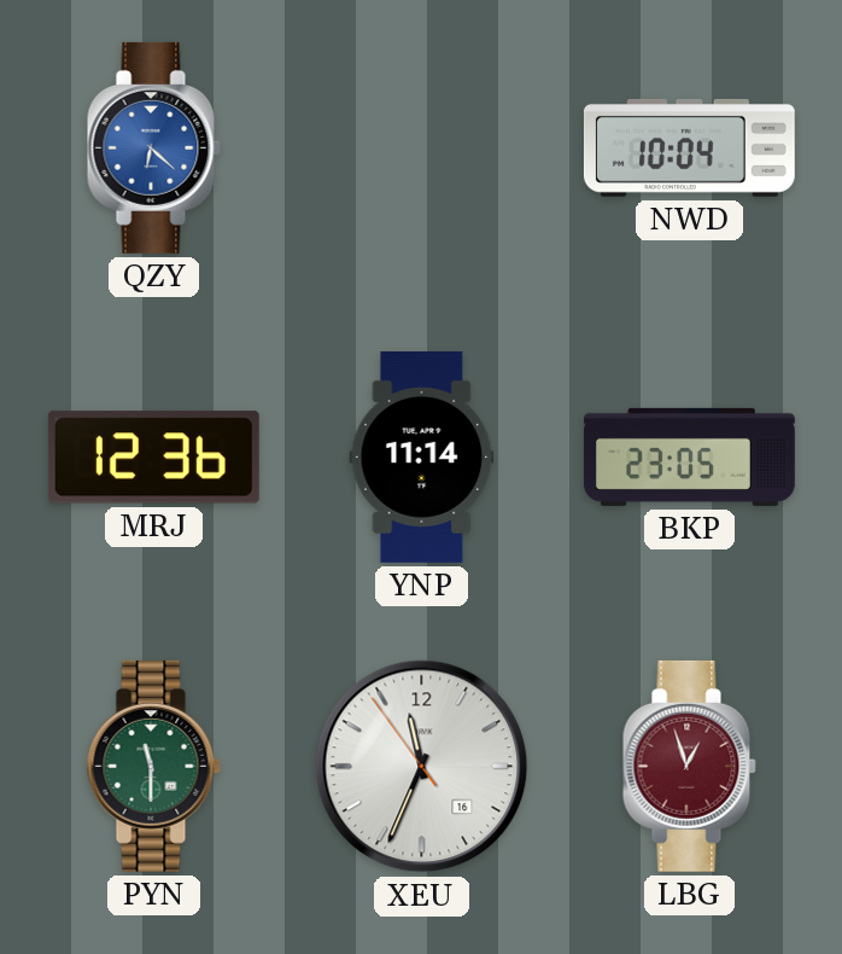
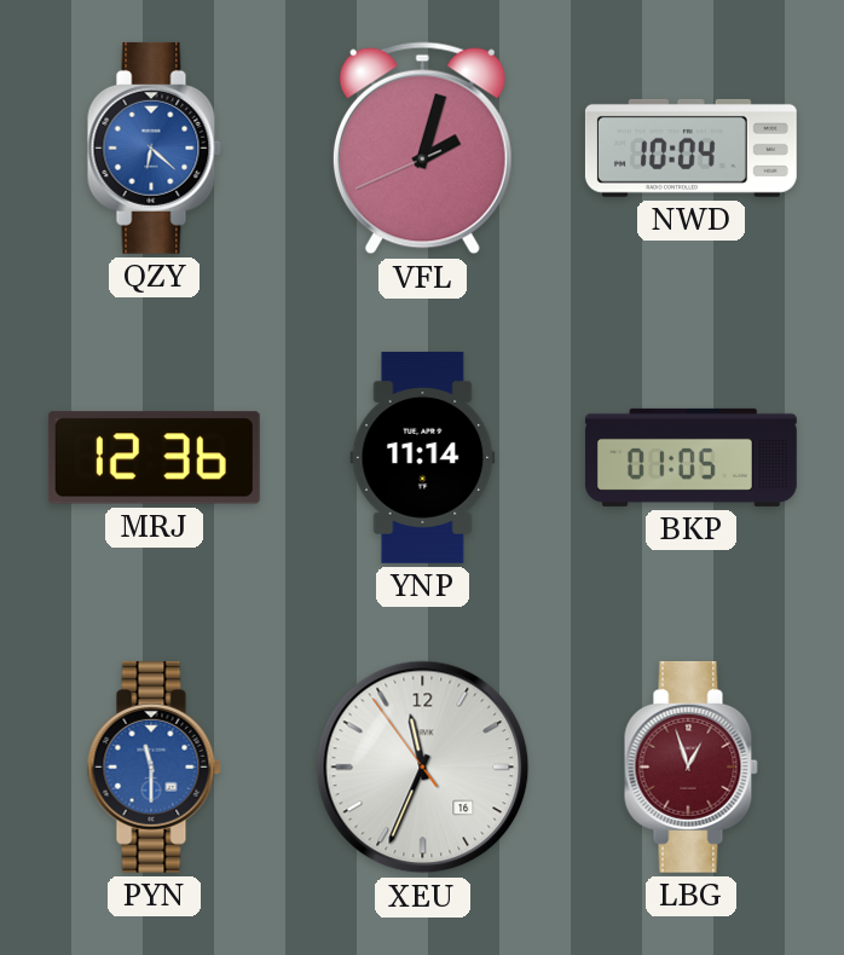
VFL: none -> 2:02 (422, 149)
BKP: 23:05 -> 01:05 (690, 457)
PYN dial: green -> blue (154, 766)
